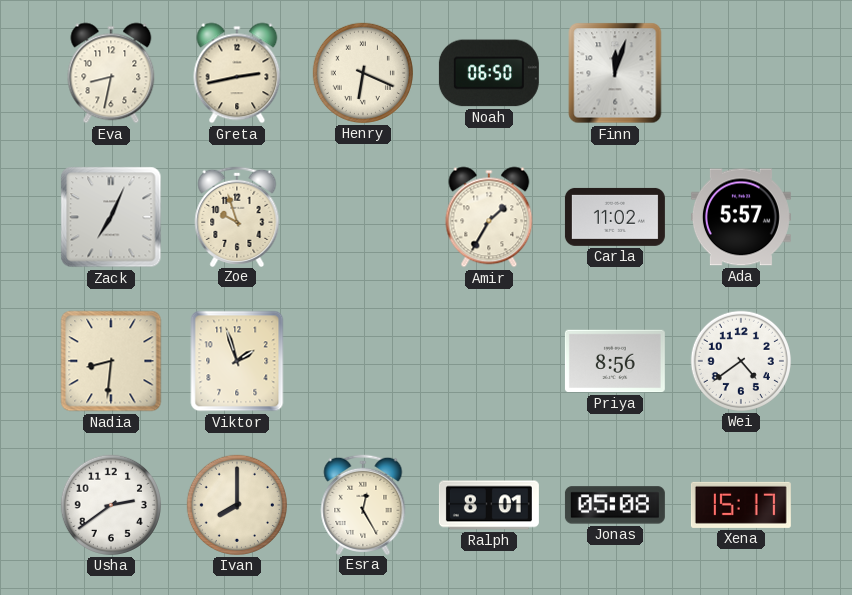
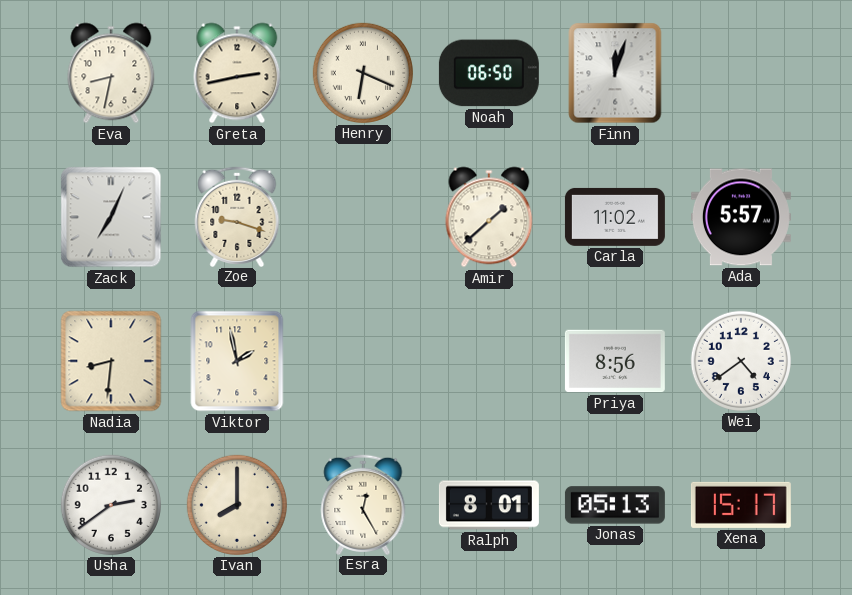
Zoe: 9:57 -> 9:18 (237, 216)
Amir: 1:35 -> 1:38 (489, 217)
Viktor: 1:57 -> 1:58 (237, 361)
Jonas: 05:08 -> 05:13 (615, 505)
